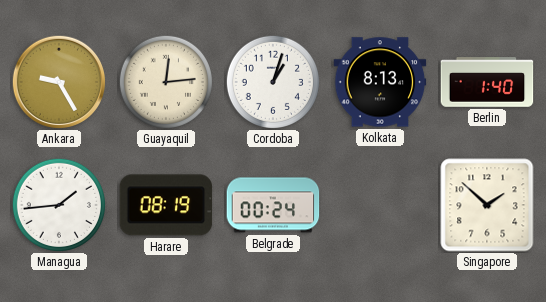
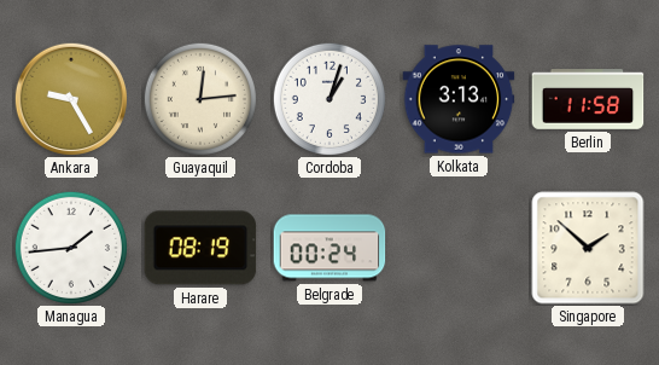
Kolkata: 8:13 -> 3:13 (459, 99)
Berlin: 1:40 -> 11:58 (588, 99)
